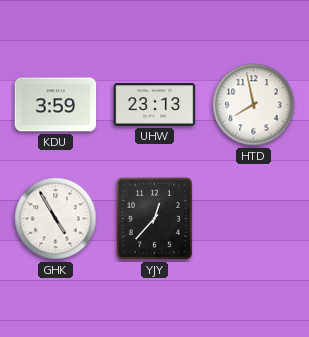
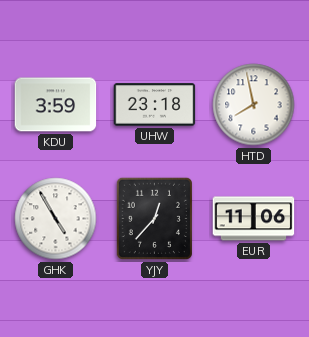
UHW: 23:13 -> 23:18 (155, 105)
EUR: none -> 11:06 (254, 219)
